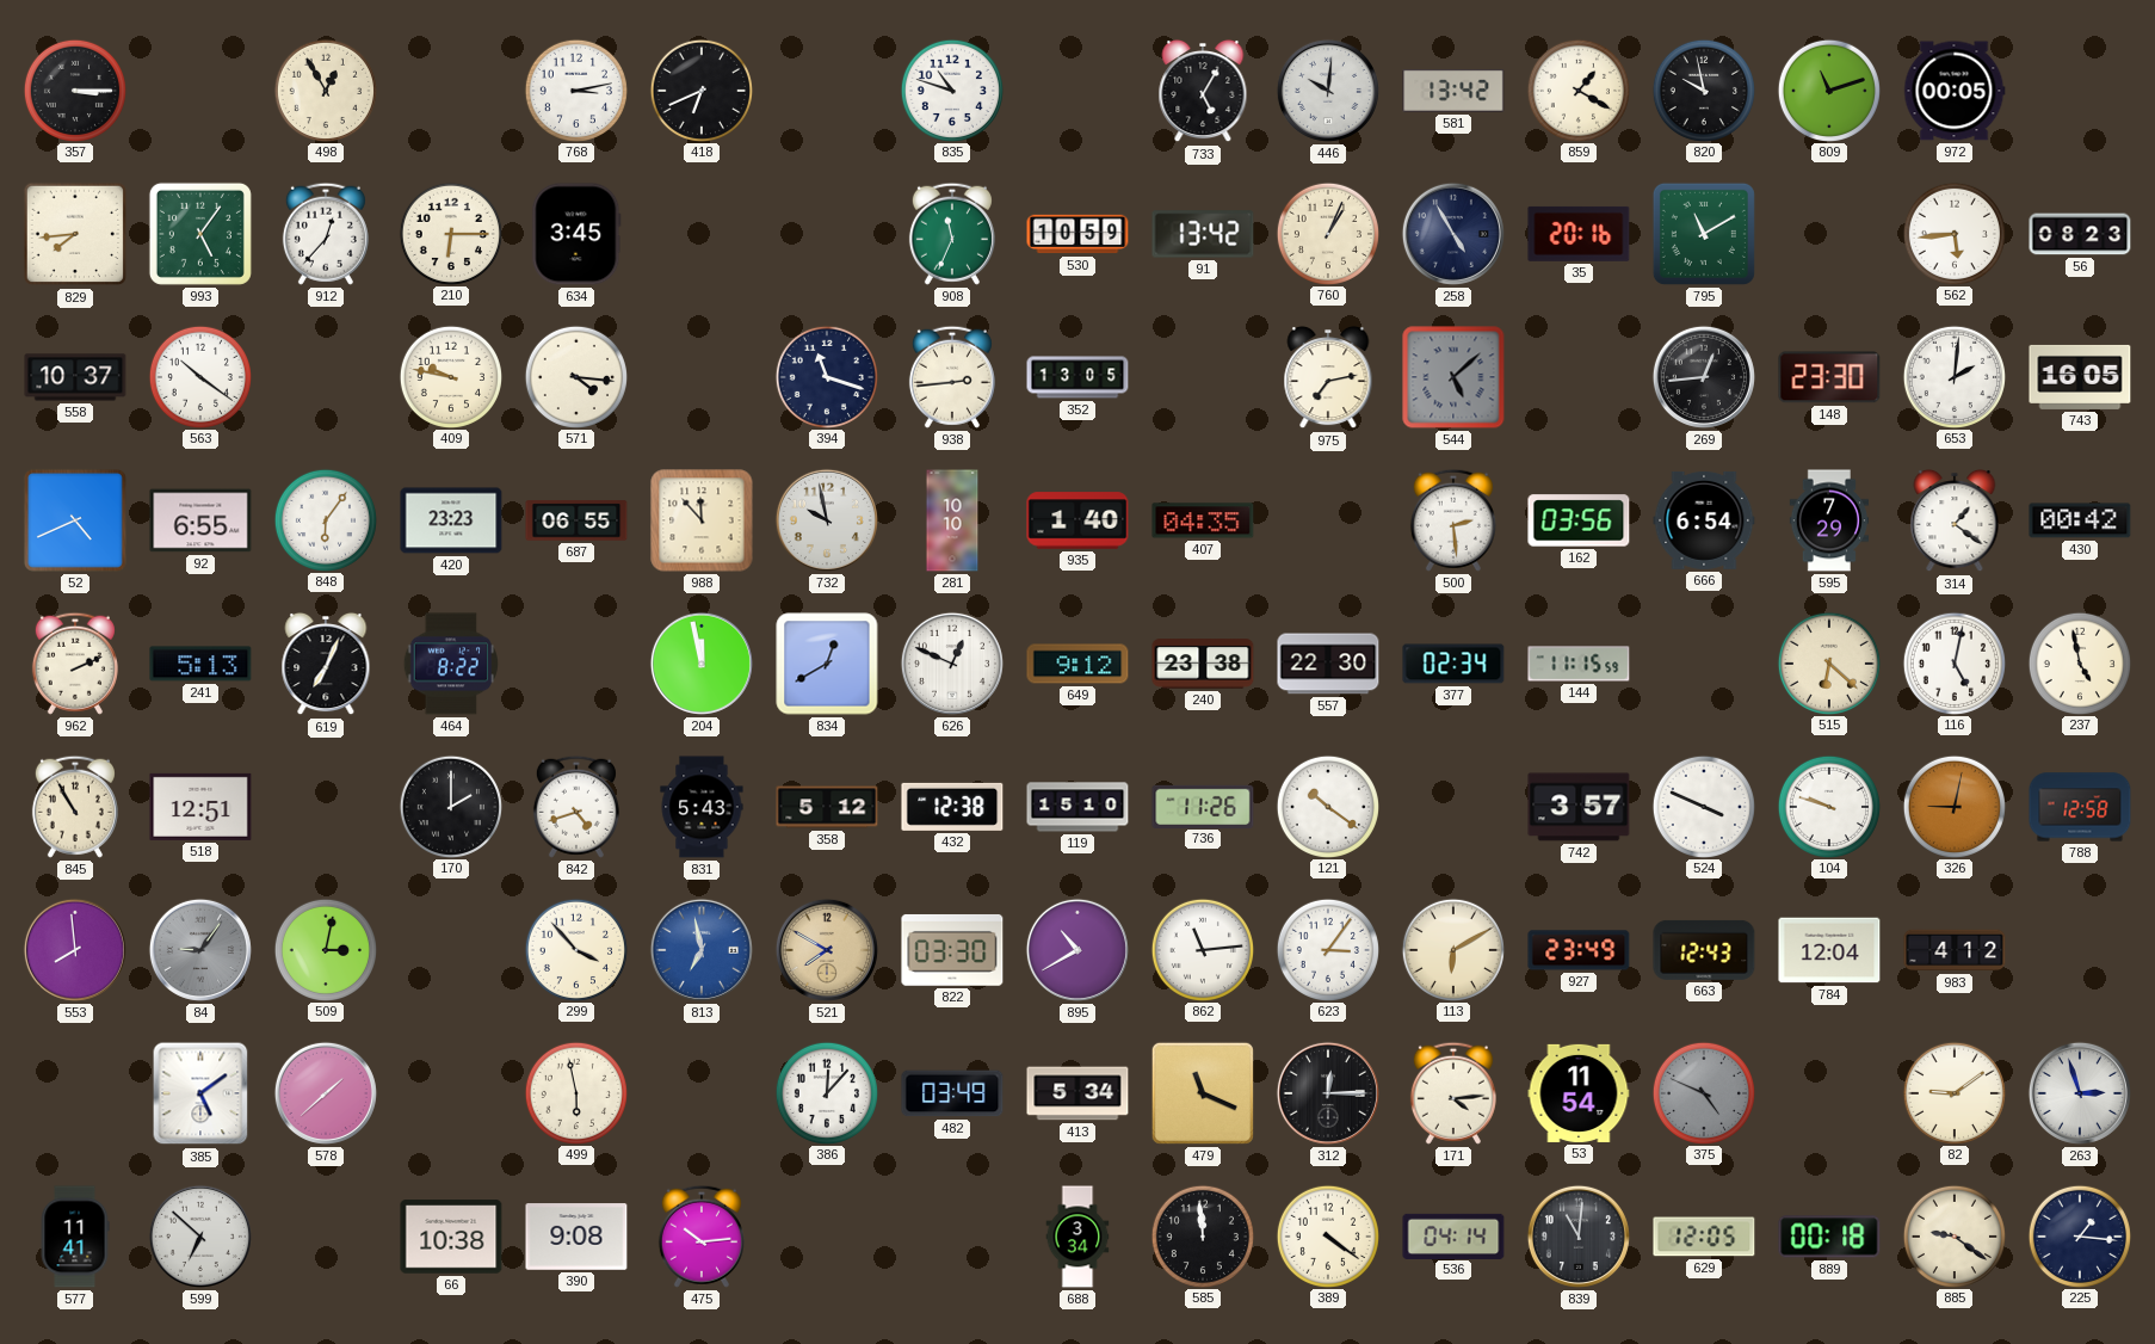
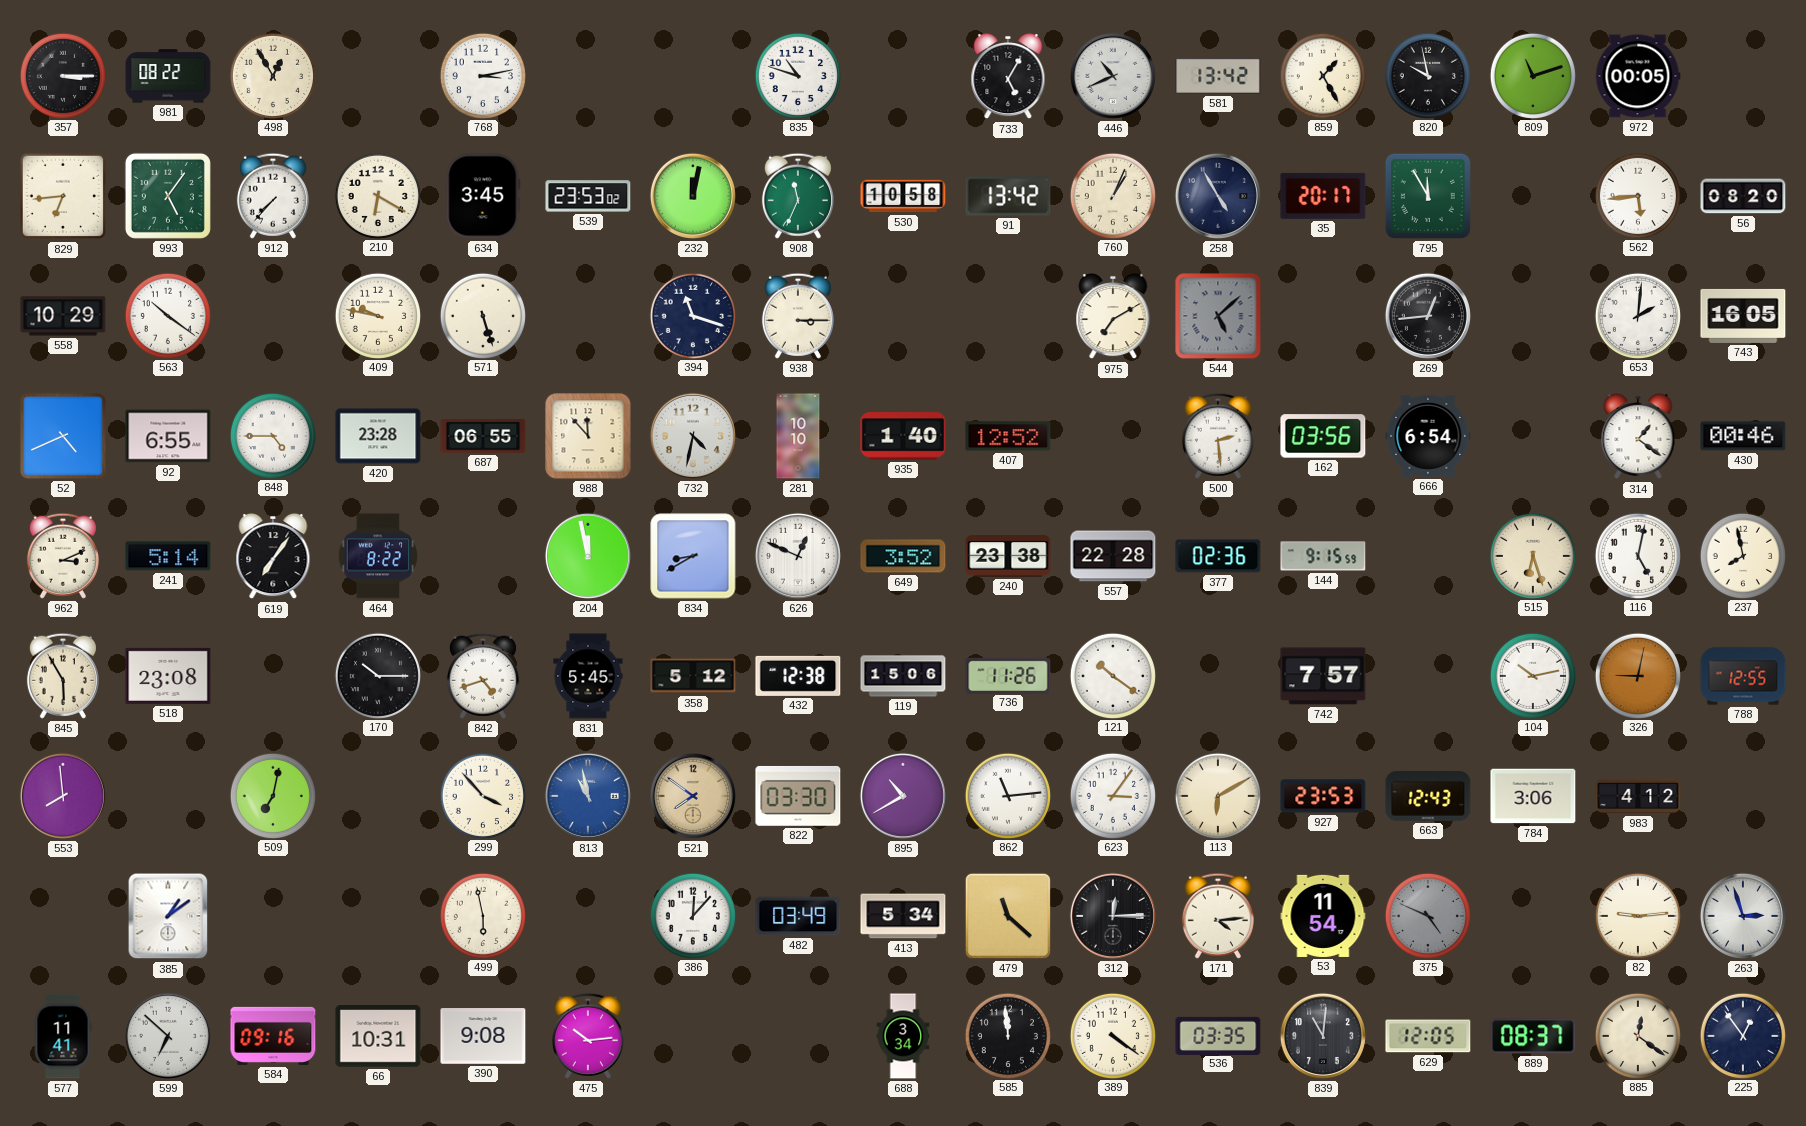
981: none -> 08:22 (168, 76)
418: 6:41 -> none (700, 90)
446: 10:01 -> 10:41 (1113, 76)
859: 1:20 -> 1:25 (1322, 75)
829: 7:44 -> 6:44 (63, 196)
912: 12:37 -> 7:37 (273, 196)
210: 6:15 -> 6:20 (377, 195)
539: none -> 23:53 (588, 196)
232: none -> 12:02 (693, 196)
530: 10:59 -> 10:58 (903, 196)
35: 20:16 -> 20:17 (1323, 196)
795: 11:10 -> 11:55 (1428, 196)
56: 08:23 -> 08:20 (1743, 196)
558: 10:37 -> 10:29 (63, 316)
571: 4:16 -> 5:27 (482, 315)
938: 2:44 -> 3:15 (798, 316)
352: 13:05 -> none (1077, 377)
975: 7:13 -> 7:10 (1113, 316)
148: 23:30 -> none (1829, 377)
848: 6:06 -> 4:45 (272, 435)
420: 23:23 -> 23:28 (378, 436)
732: 9:58 -> 4:32 (693, 436)
407: 04:35 -> 12:52 (1008, 436)
595: 7:29 -> none (1829, 520)
430: 00:42 -> 00:46 (1743, 436)
962: 2:11 -> 3:11 (63, 556)
241: 5:13 -> 5:14 (168, 556)
619: 7:04 -> 7:06 (273, 556)
834: 12:40 -> 8:40 (693, 556)
649: 9:12 -> 3:52 (903, 556)
557: 22:30 -> 22:28 (1113, 556)
377: 02:34 -> 02:36 (1218, 556)
144: 11:15 -> 9:15 (1323, 556)
515: 6:22 -> 6:27 (1532, 555)
237: 4:58 -> 7:58 (1742, 555)
845: 10:55 -> 5:55 (63, 676)
518: 12:51 -> 23:08 (168, 676)
170: 2:00 -> 10:15 (377, 675)
831: 5:43 -> 5:45 (588, 676)
119: 15:10 -> 15:06 (903, 676)
742: 3:57 -> 7:57 (1323, 676)
524: 3:49 -> none (1703, 806)
104: 9:48 -> 10:13 (1532, 675)
788: 12:58 -> 12:55 (1743, 676)
84: 9:06 -> none (200, 950)
509: 3:02 -> 7:02 (272, 795)
813: 6:58 -> 10:58 (588, 796)
521: 7:50 -> 7:51 (693, 796)
927: 23:49 -> 23:53 (1323, 796)
784: 12:04 -> 3:06 (1533, 796)
385: 5:09 -> 1:09 (168, 916)
578: 1:38 -> none (326, 1093)
479: 11:19 -> 11:22 (1008, 916)
82: 9:09 -> 9:14 (1637, 915)
584: none -> 09:16 (273, 1036)
66: 10:38 -> 10:31 (378, 1036)
536: 04:14 -> 03:35 (1218, 1035)
889: 00:18 -> 08:37 (1533, 1036)
885: 9:21 -> 12:21 (1637, 1035)
225: 1:16 -> 12:54 (1742, 1035)
